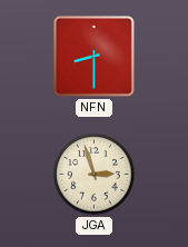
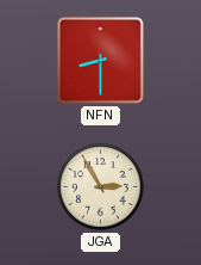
JGA: 2:57 -> 2:55 (101, 187)
